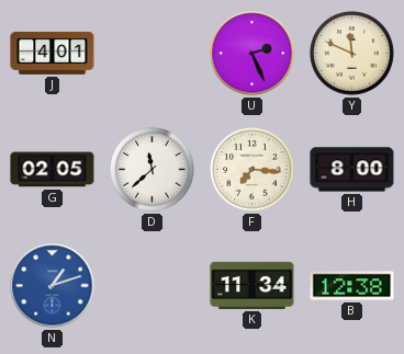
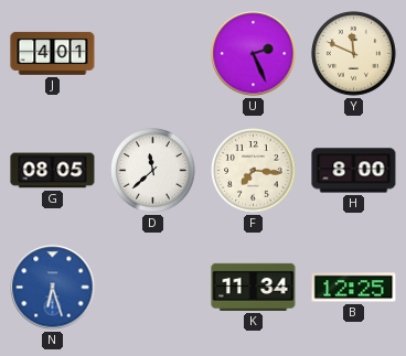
G: 02:05 -> 08:05 (53, 171)
N: 1:12 -> 6:27 (53, 288)
B: 12:38 -> 12:25 (354, 288)
